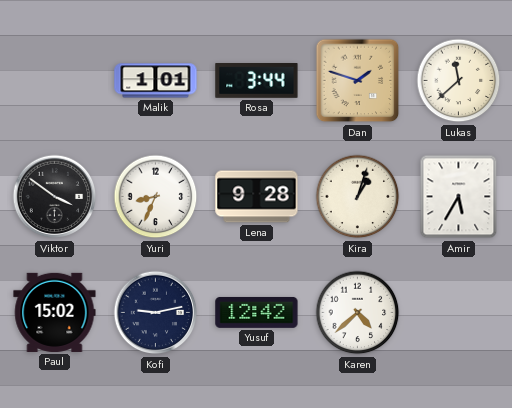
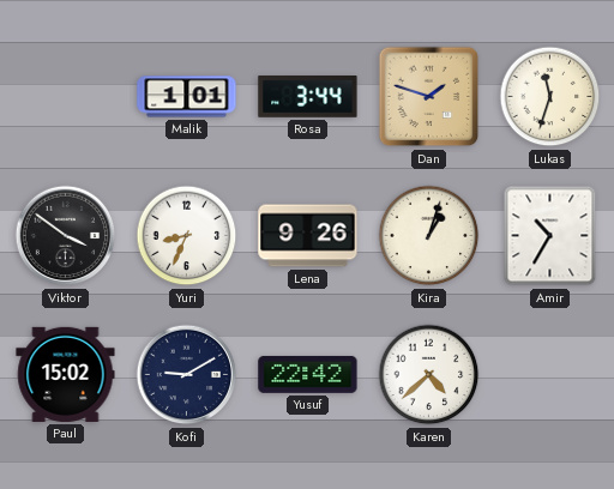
Lukas: 11:38 -> 11:33 (550, 97)
Lena: 9:28 -> 9:26 (308, 236)
Amir: 5:35 -> 10:35 (550, 236)
Kofi: 9:13 -> 9:10 (187, 375)
Yusuf: 12:42 -> 22:42 (308, 374)
